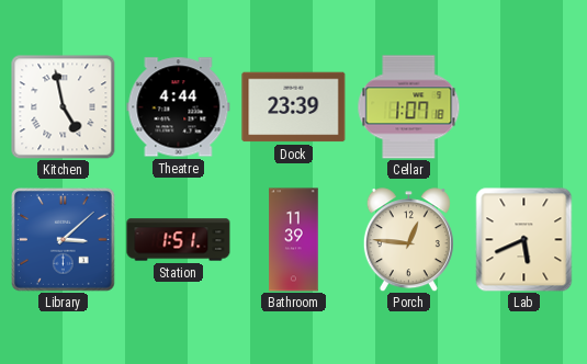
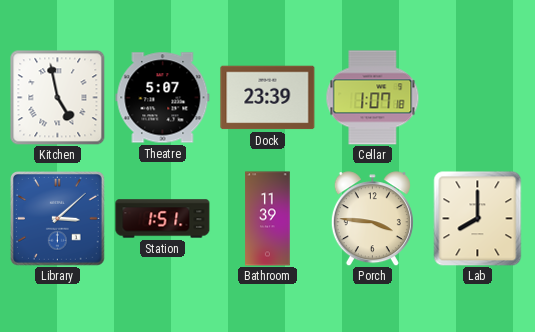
Theatre: 4:44 -> 5:07 (163, 98)
Porch: 12:46 -> 3:46 (372, 219)
Lab: 5:41 -> 8:00 (478, 218)
